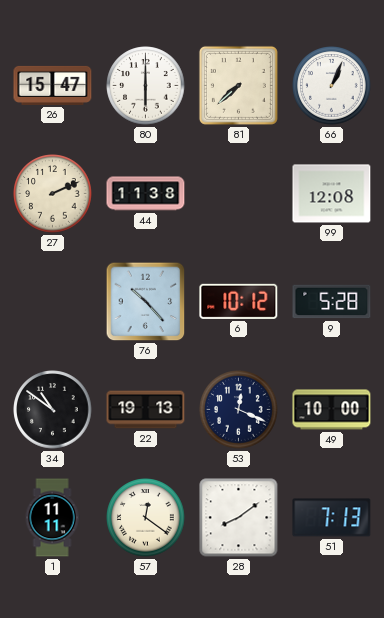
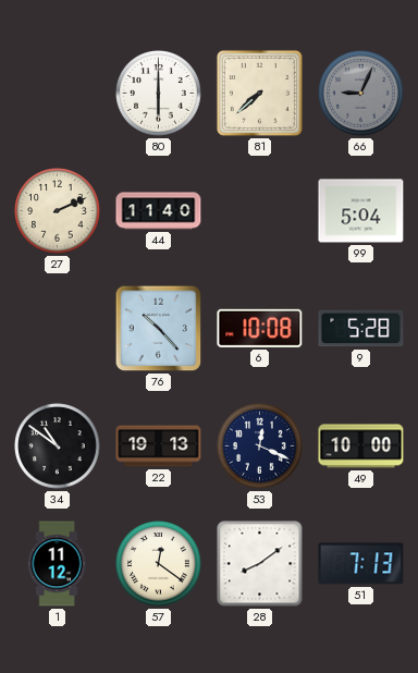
26: 15:47 -> none (53, 85)
66: 1:04 -> 9:04 (361, 94)
66 dial: white -> grey (361, 94)
44: 11:38 -> 11:40 (159, 211)
99: 12:08 -> 5:04 (361, 211)
6: 10:12 -> 10:08 (260, 328)
1: 11:11 -> 11:12 (57, 564)
